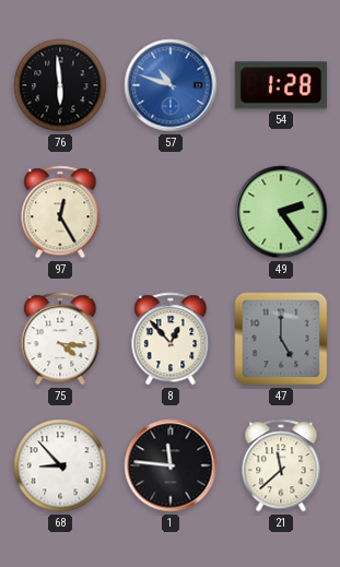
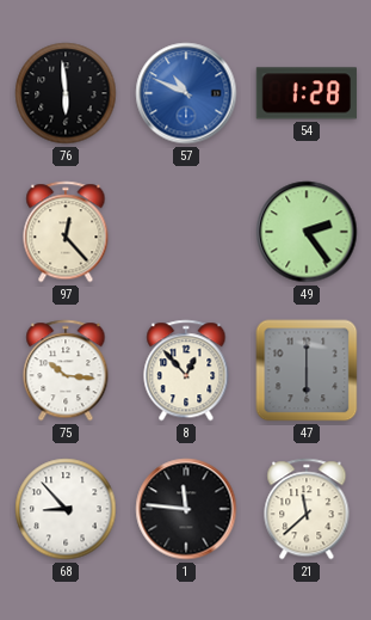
57: 10:48 -> 10:49 (186, 93)
97: 12:25 -> 12:23 (66, 232)
75: 4:16 -> 10:16 (66, 370)
47: 5:00 -> 6:00 (307, 370)
